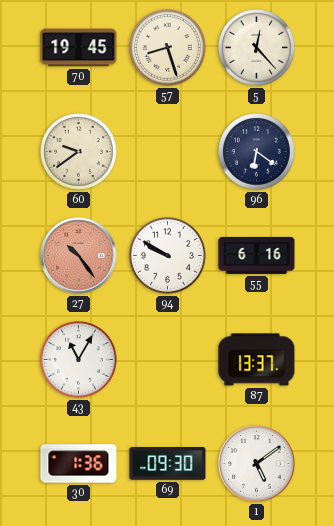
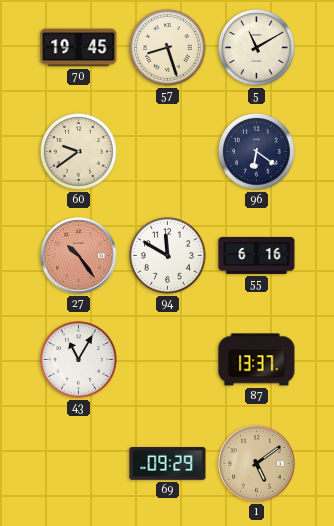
5: 12:23 -> 11:10 (257, 48)
94: 9:50 -> 11:50 (168, 256)
30: 1:36 -> none (79, 464)
69: 09:30 -> 09:29 (168, 464)
1 dial: white -> champagne (257, 464)
